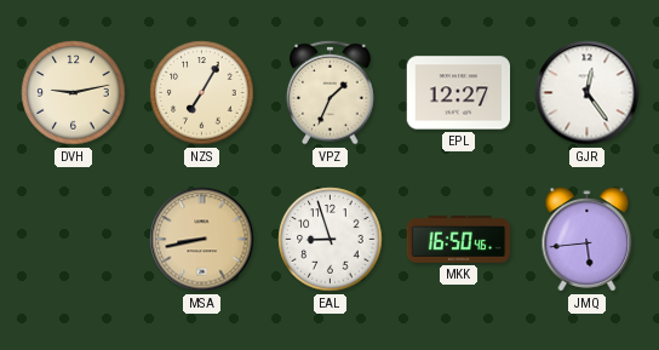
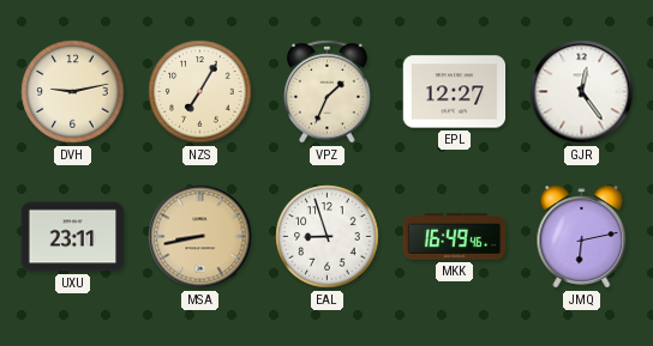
UXU: none -> 23:11 (73, 237)
MKK: 16:50 -> 16:49 (455, 236)
JMQ: 5:44 -> 6:13 (582, 237)
